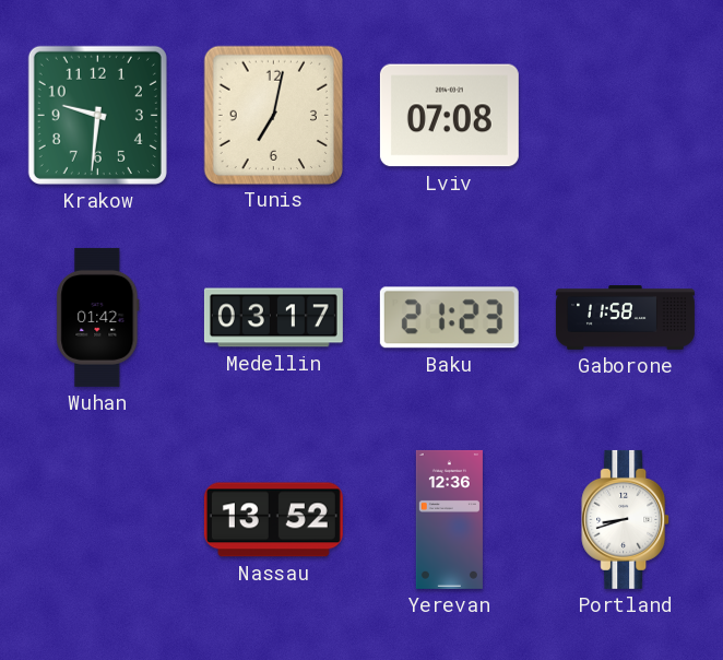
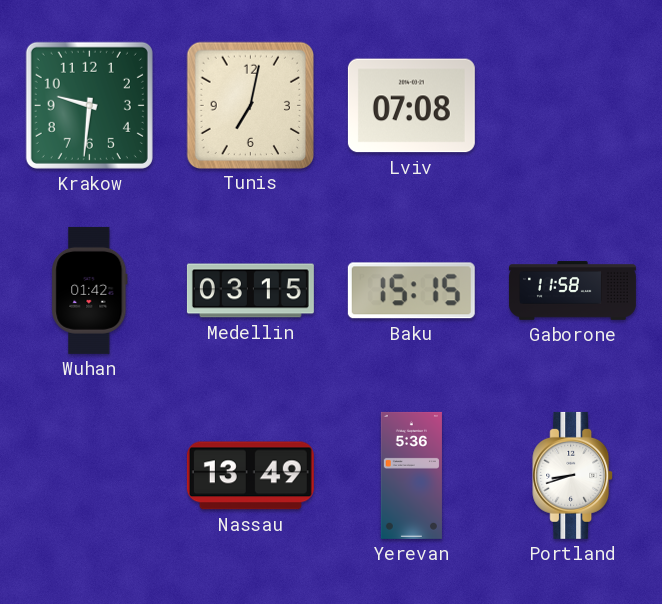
Medellin: 03:17 -> 03:15 (250, 291)
Baku: 21:23 -> 15:15 (411, 291)
Nassau: 13:52 -> 13:49 (250, 476)
Yerevan: 12:36 -> 5:36 (411, 475)
